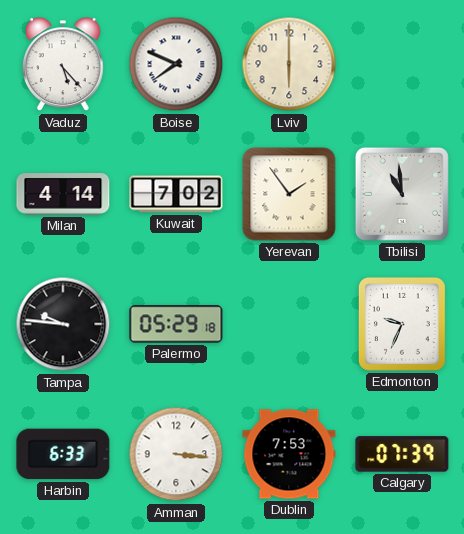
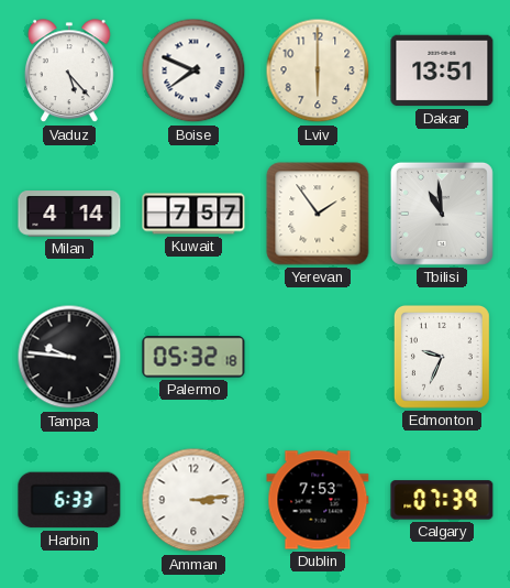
Dakar: none -> 13:51 (442, 70)
Kuwait: 7:02 -> 7:57 (193, 214)
Palermo: 05:29 -> 05:32 (193, 357)
Amman: 3:16 -> 3:14 (193, 500)
